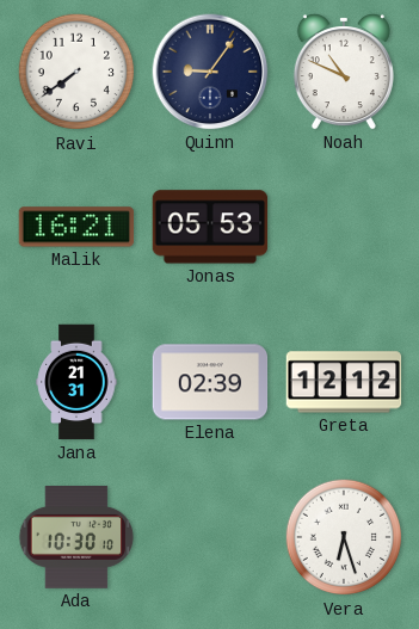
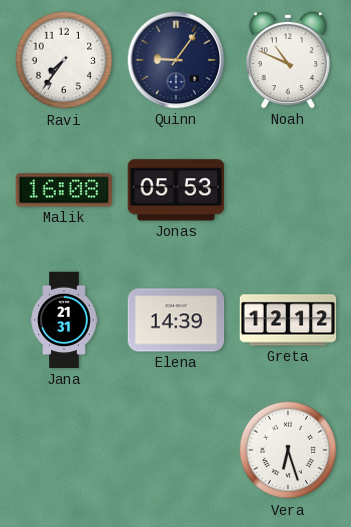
Ravi: 7:39 -> 7:36 (64, 60)
Malik: 16:21 -> 16:08 (64, 190)
Elena: 02:39 -> 14:39 (176, 320)
Ada: 10:30 -> none (76, 538)
